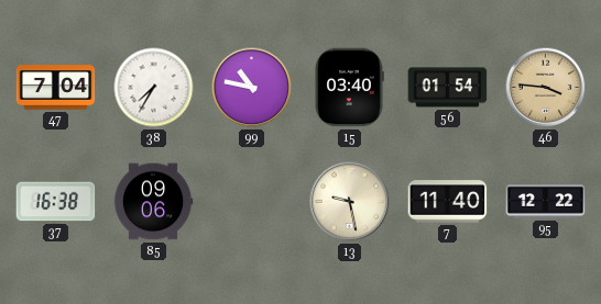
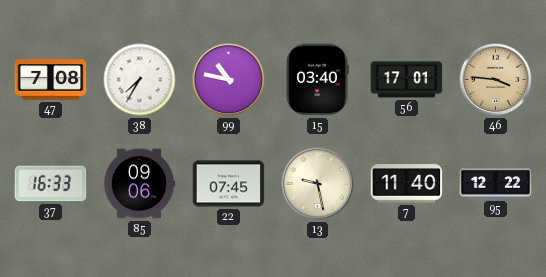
47: 7:04 -> 7:08 (51, 80)
56: 01:54 -> 17:01 (407, 80)
37: 16:38 -> 16:33 (51, 184)
22: none -> 07:45 (229, 184)
